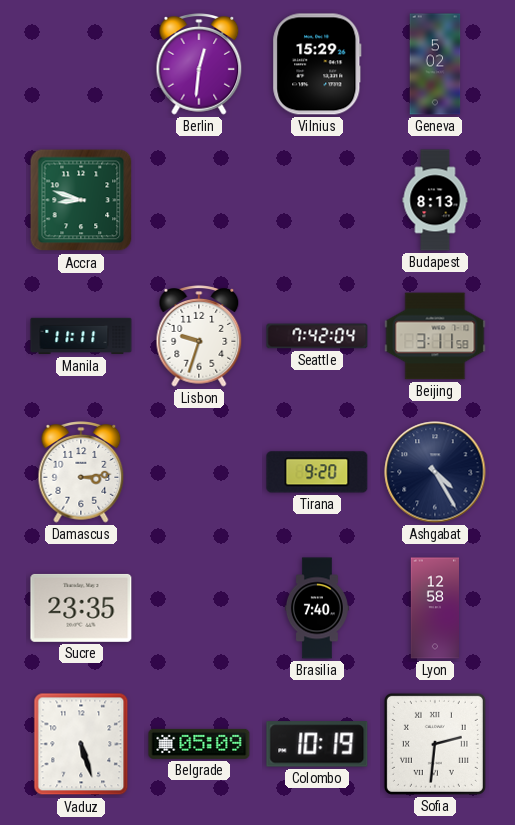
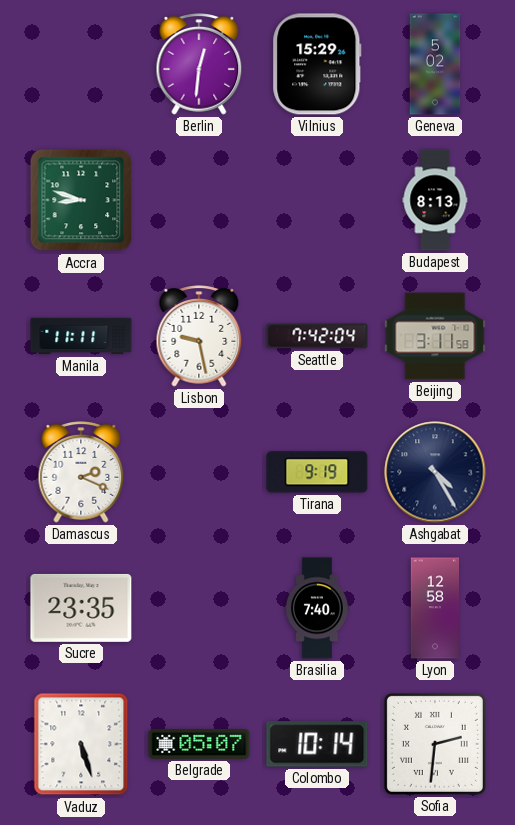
Lisbon: 9:33 -> 9:28 (199, 336)
Damascus: 3:14 -> 2:19 (81, 472)
Tirana: 9:20 -> 9:19 (317, 472)
Belgrade: 05:09 -> 05:07 (199, 744)
Colombo: 10:19 -> 10:14 (317, 744)
